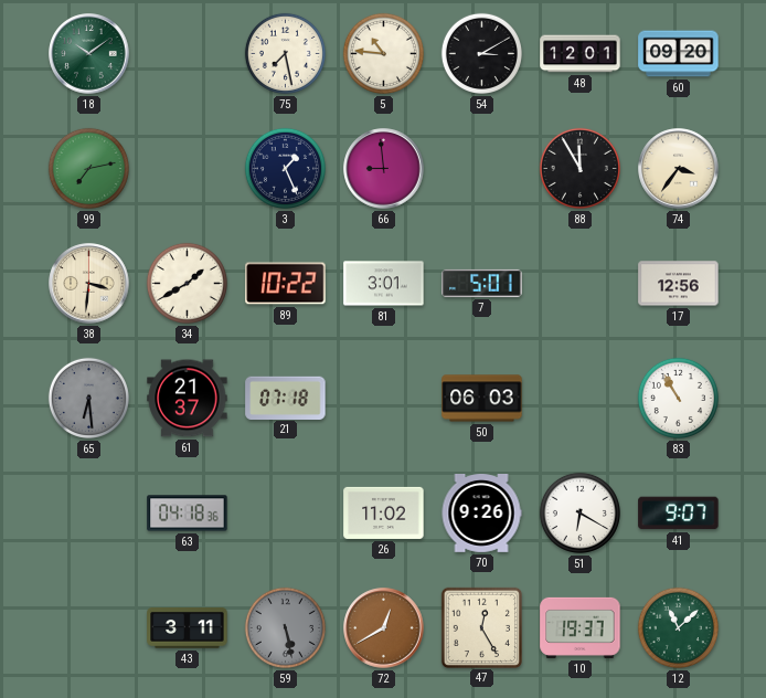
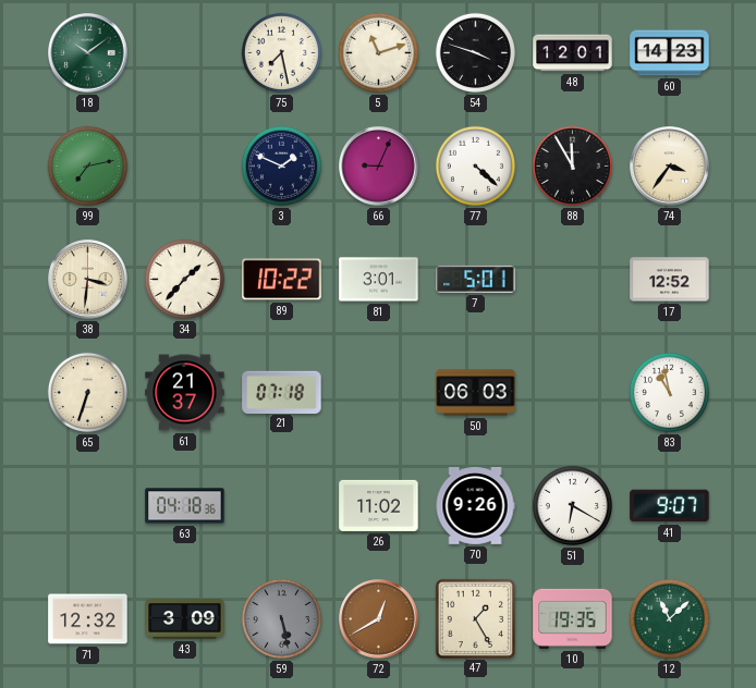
5: 10:46 -> 11:12 (378, 52)
54: 3:10 -> 3:48 (475, 52)
60: 09:20 -> 14:23 (670, 53)
3: 1:26 -> 1:49 (281, 165)
66: 8:59 -> 9:04 (379, 167)
77: none -> 4:22 (475, 165)
34: 1:40 -> 1:37 (184, 279)
17: 12:56 -> 12:52 (670, 280)
65: 6:29 -> 6:33 (87, 392)
65 dial: grey -> cream (87, 392)
83: 10:55 -> 10:58 (669, 392)
71: none -> 12:32 (88, 619)
43: 3:11 -> 3:09 (185, 619)
47: 12:25 -> 1:25 (475, 618)
10: 19:37 -> 19:35 (573, 618)
